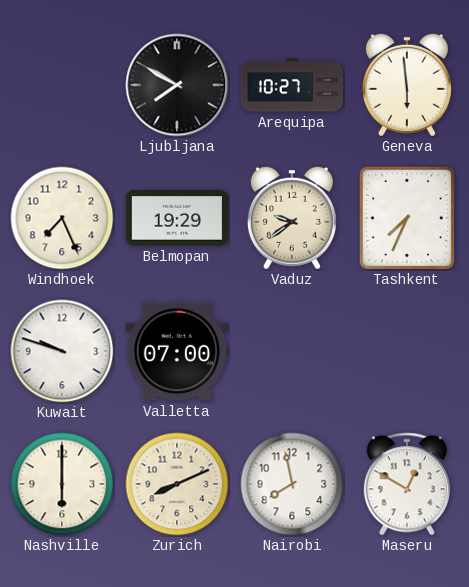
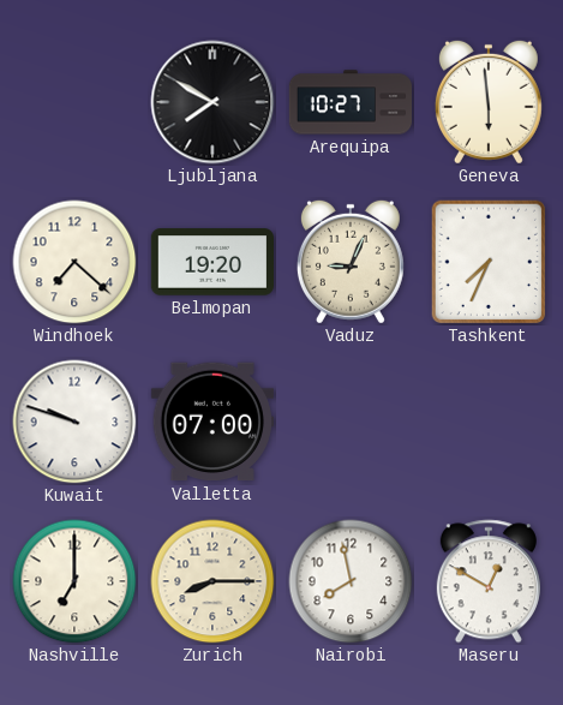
Windhoek: 7:26 -> 7:22 (74, 262)
Belmopan: 19:29 -> 19:20 (211, 262)
Vaduz: 9:39 -> 9:04 (351, 262)
Nashville: 6:00 -> 7:00 (74, 581)
Zurich: 8:11 -> 8:15 (212, 581)
